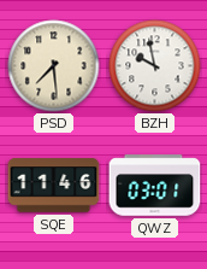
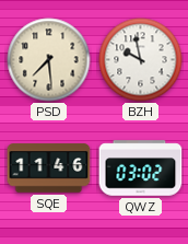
QWZ: 03:01 -> 03:02 (141, 169)
